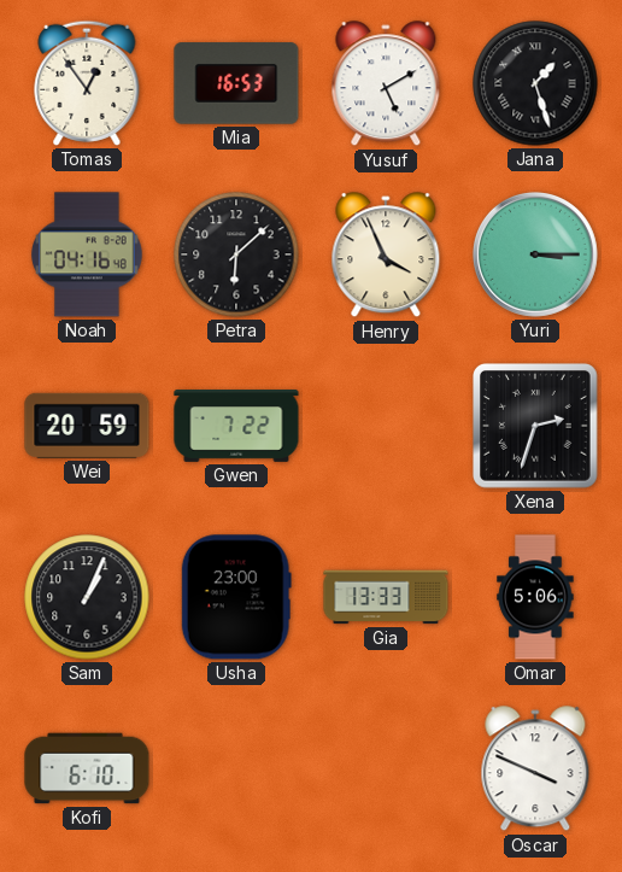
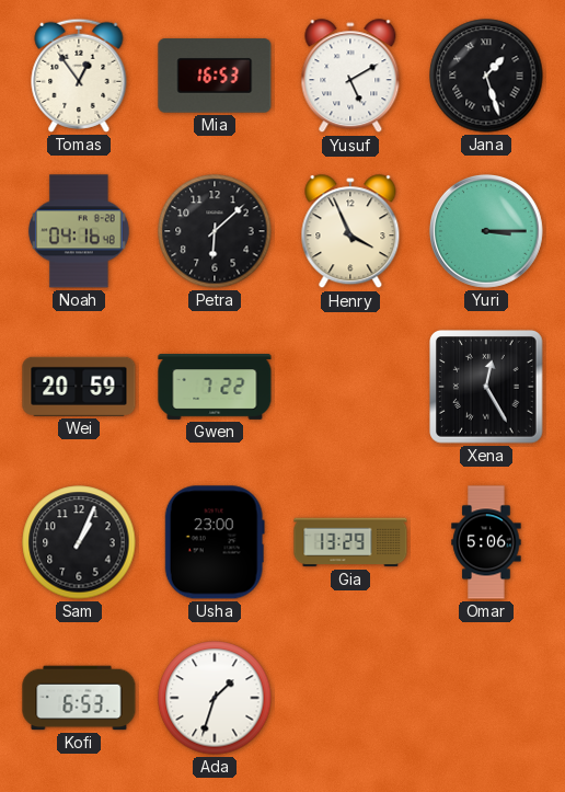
Xena: 2:33 -> 12:25 (487, 388)
Gia: 13:33 -> 13:29 (350, 542)
Kofi: 6:10 -> 6:53 (79, 698)
Ada: none -> 1:33 (215, 698)
Oscar: 3:49 -> none (535, 769)
